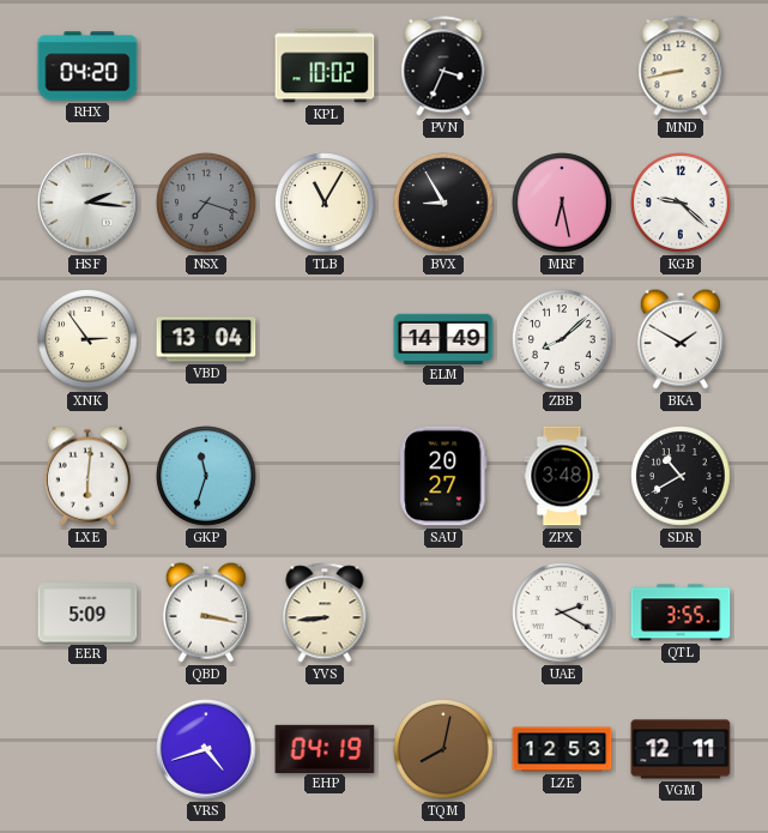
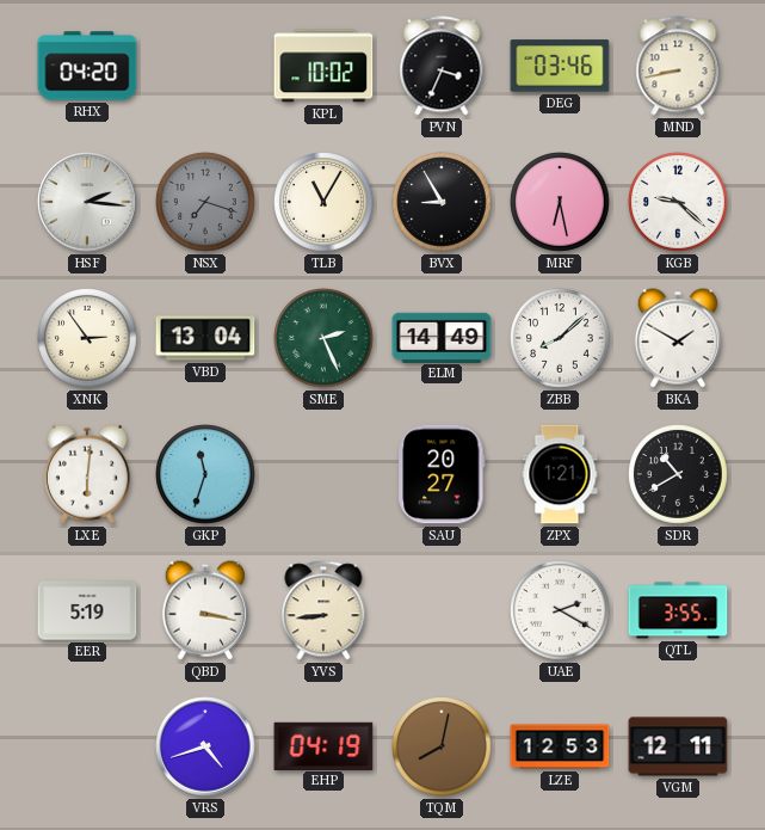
DEG: none -> 03:46 (560, 66)
SME: none -> 2:26 (323, 338)
ZPX: 3:48 -> 1:21 (560, 474)
EER: 5:09 -> 5:19 (87, 610)
